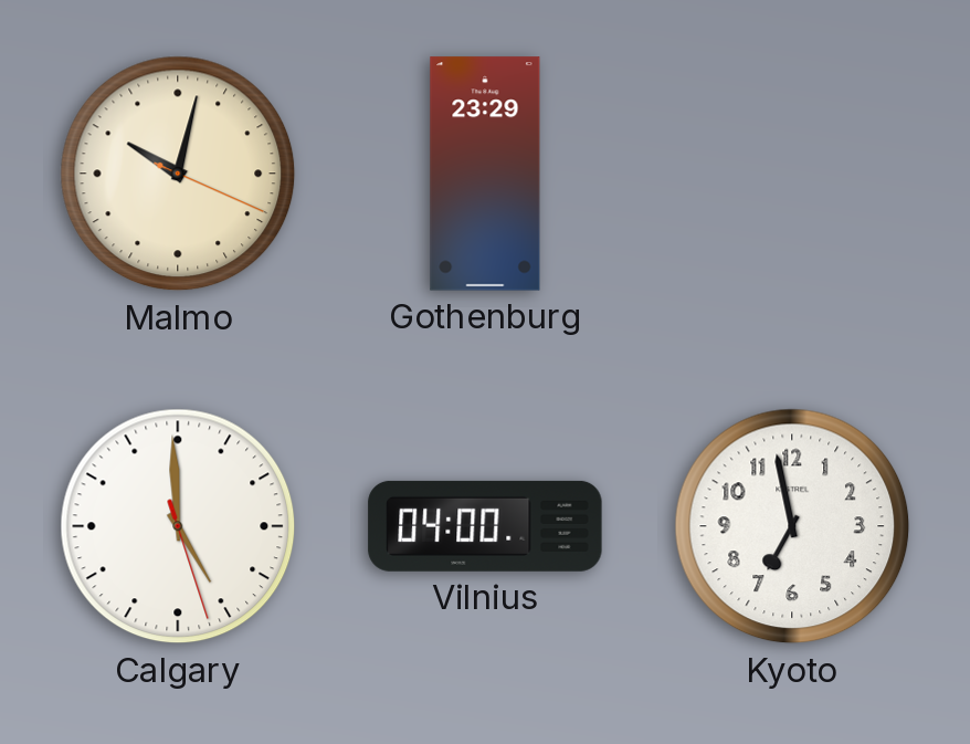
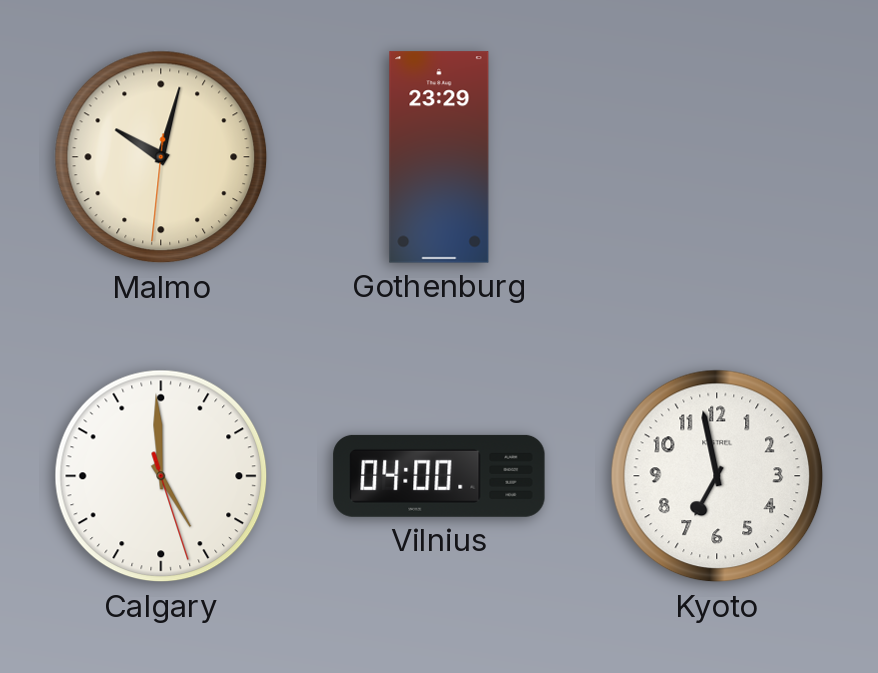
Malmo: 10:02:19 -> 10:02:31 (161, 157)
